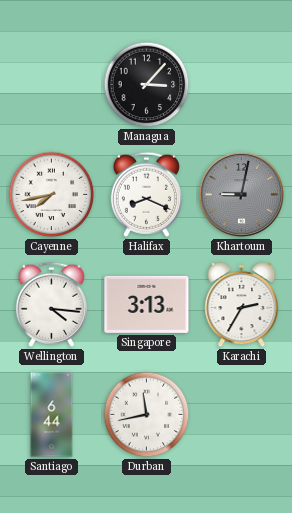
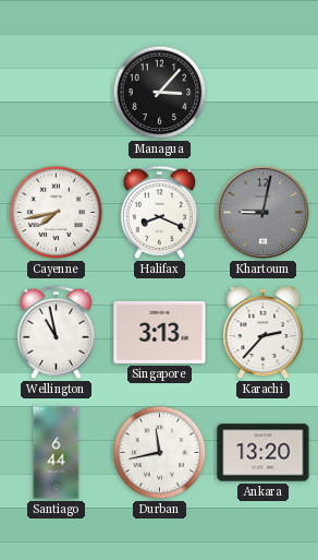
Wellington: 4:16 -> 10:58 (56, 332)
Karachi: 2:35 -> 2:37 (264, 333)
Ankara: none -> 13:20 (264, 453)
